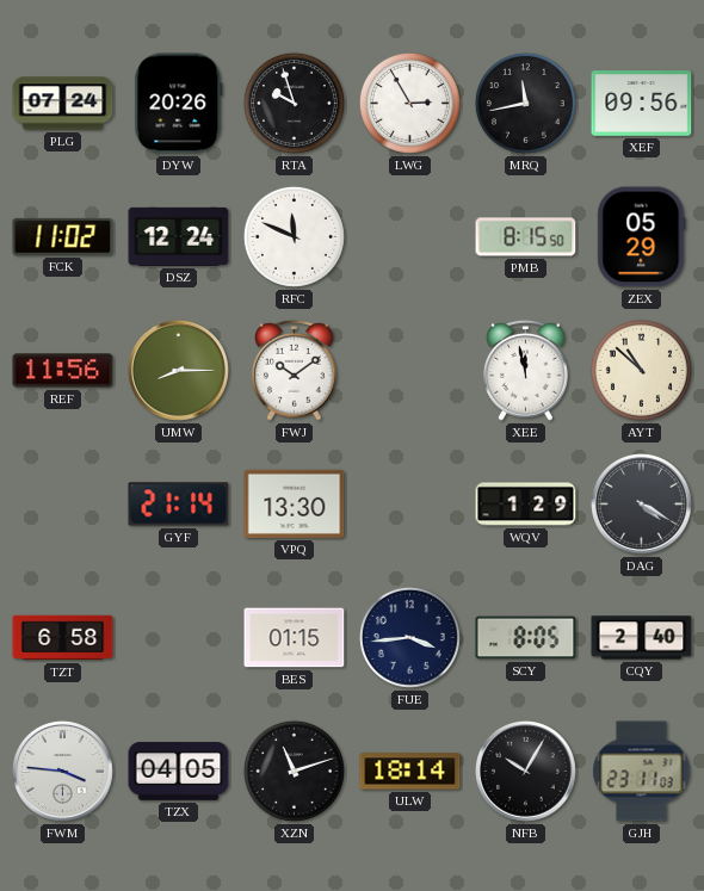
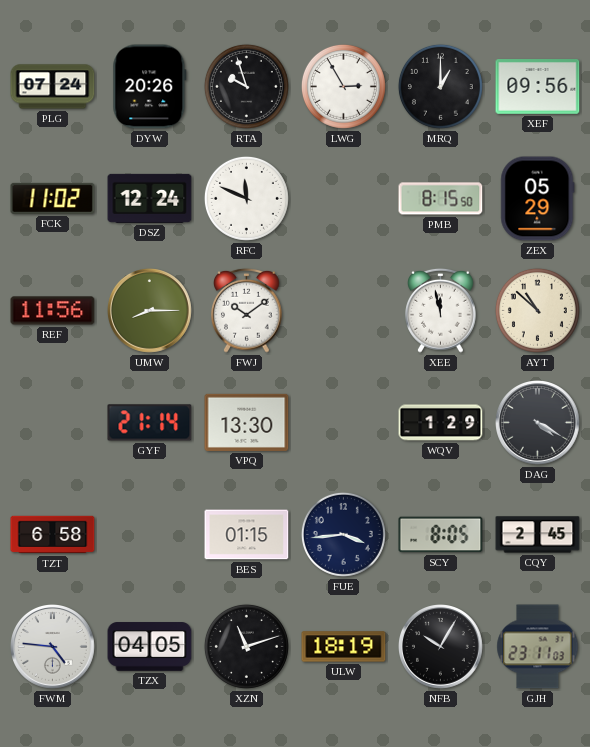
MRQ: 11:43 -> 1:00 (440, 86)
CQY: 2:40 -> 2:45 (538, 535)
FWM: 3:46 -> 4:46 (53, 647)
ULW: 18:14 -> 18:19 (344, 647)
